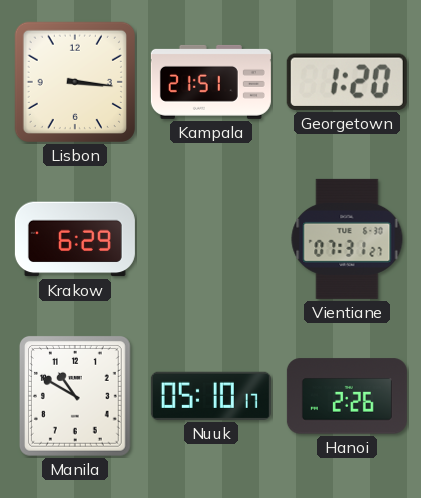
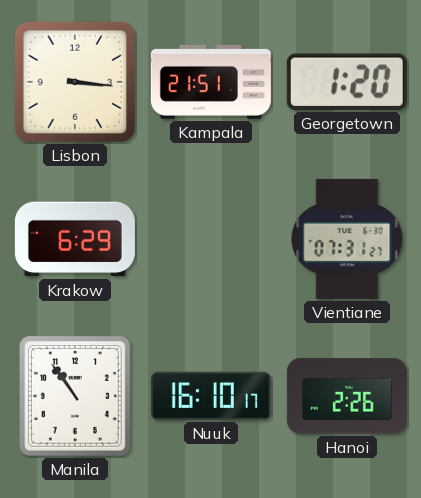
Manila: 10:50 -> 10:54 (75, 397)
Nuuk: 05:10 -> 16:10 (211, 396)
